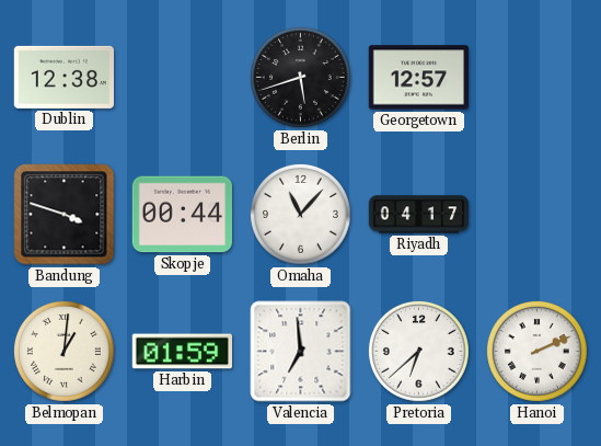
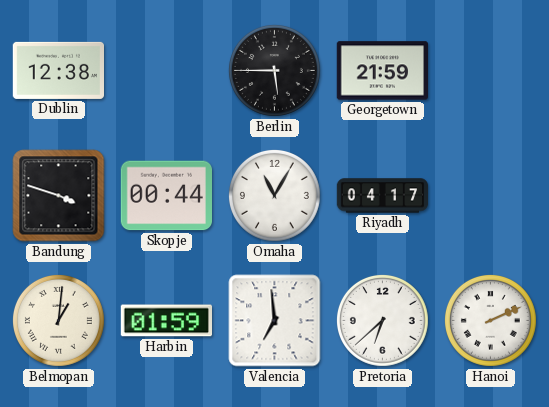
Berlin: 5:42 -> 5:45 (274, 70)
Georgetown: 12:57 -> 21:59 (382, 71)
Omaha: 11:07 -> 11:05 (274, 195)
